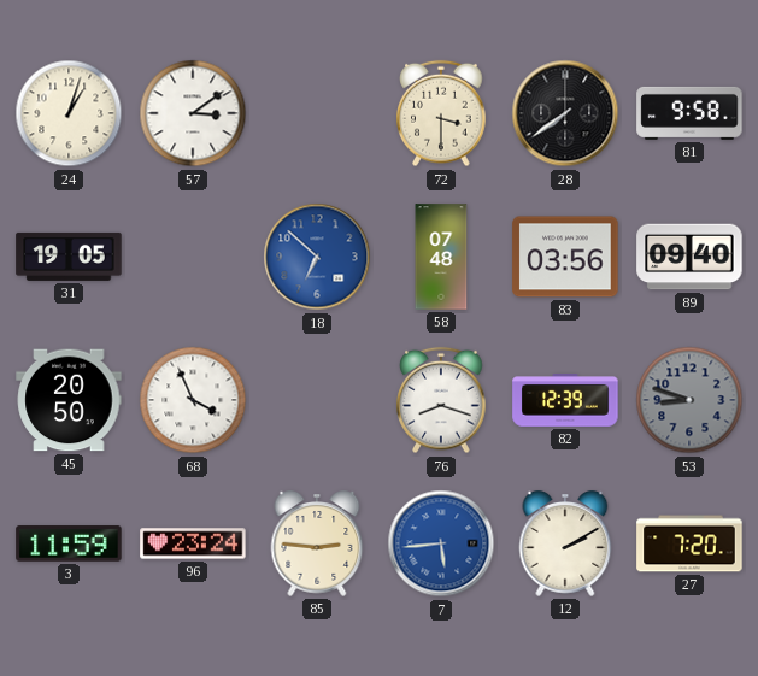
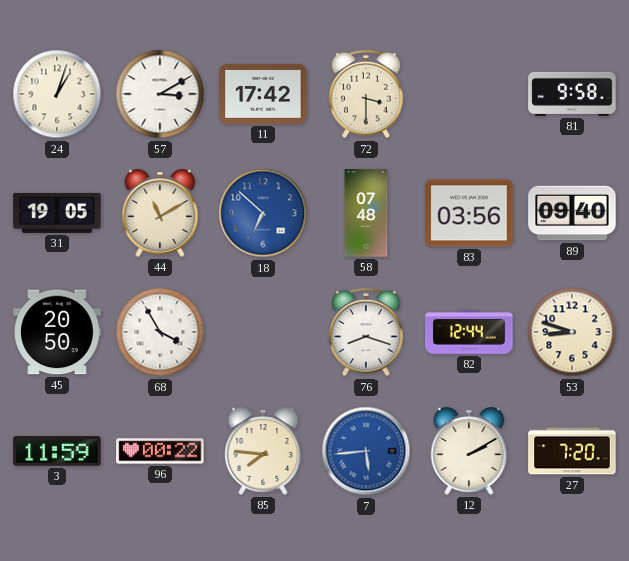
57: 3:09 -> 3:10 (160, 94)
11: none -> 17:42 (263, 94)
28: 7:39 -> none (565, 113)
44: none -> 11:10 (160, 213)
68: 3:56 -> 3:55 (160, 332)
82: 12:39 -> 12:44 (469, 332)
53 dial: grey -> cream (572, 332)
96: 23:24 -> 00:22 (160, 451)
85: 2:46 -> 7:46 (263, 451)
